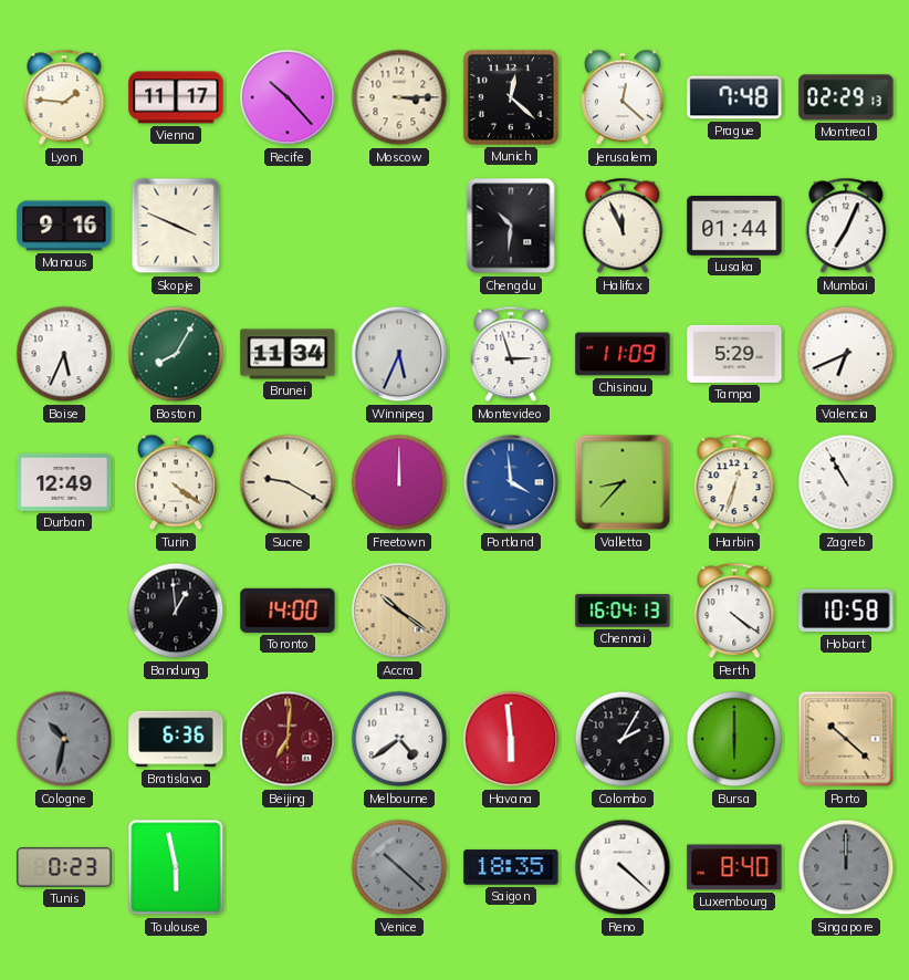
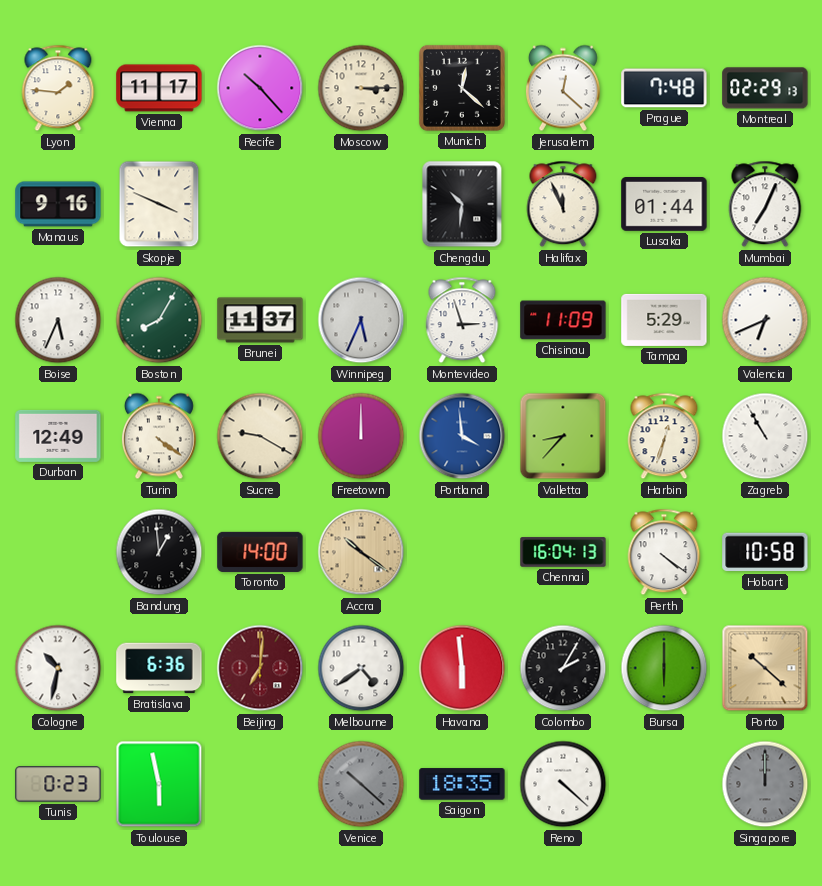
Brunei: 11:34 -> 11:37 (260, 320)
Cologne dial: grey -> white (58, 668)
Luxembourg: 8:40 -> none (734, 867)
